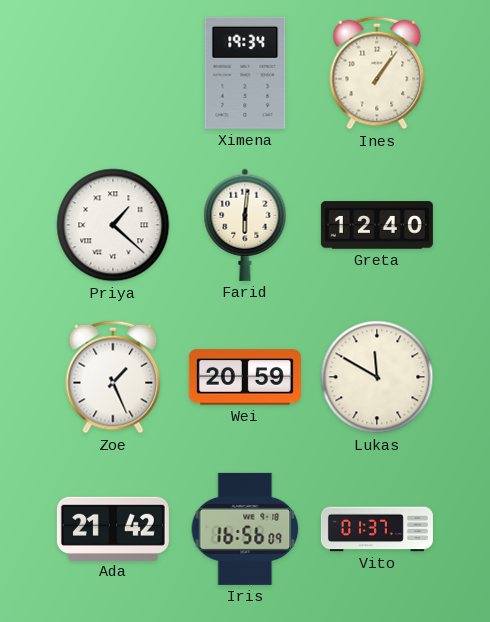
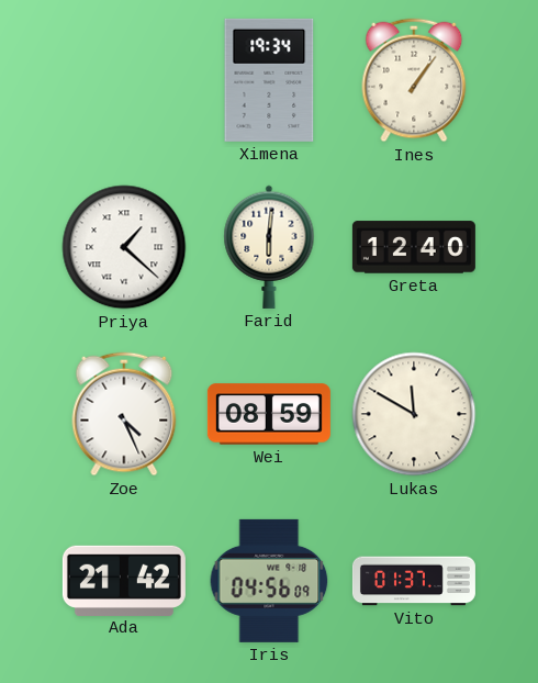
Zoe: 1:26 -> 4:26 (124, 414)
Wei: 20:59 -> 08:59 (269, 414)
Iris: 16:56 -> 04:56 (269, 581)
